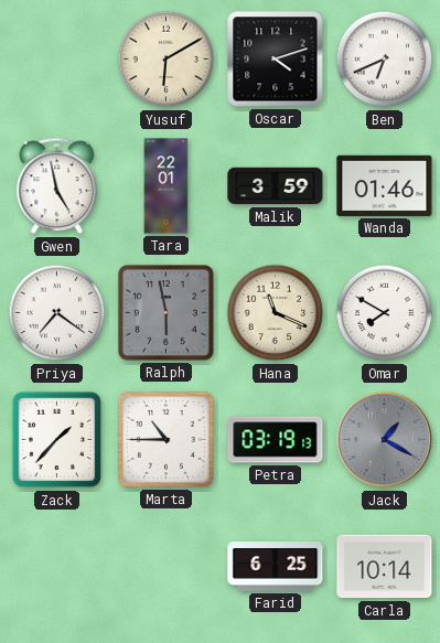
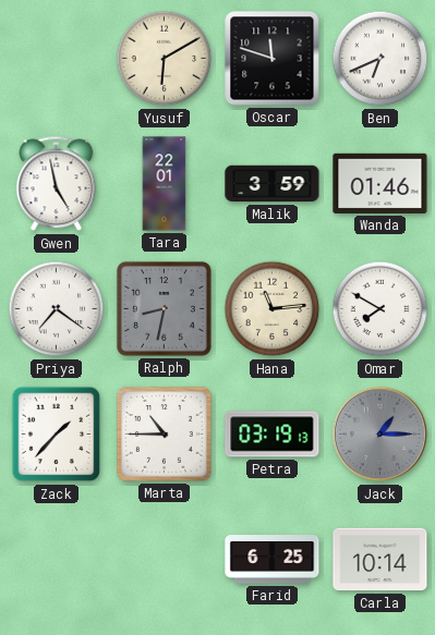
Oscar: 4:12 -> 11:48 (273, 59)
Ralph: 5:58 -> 8:32 (164, 308)
Hana: 11:19 -> 11:14 (273, 309)
Jack: 1:20 -> 1:15 (380, 435)
